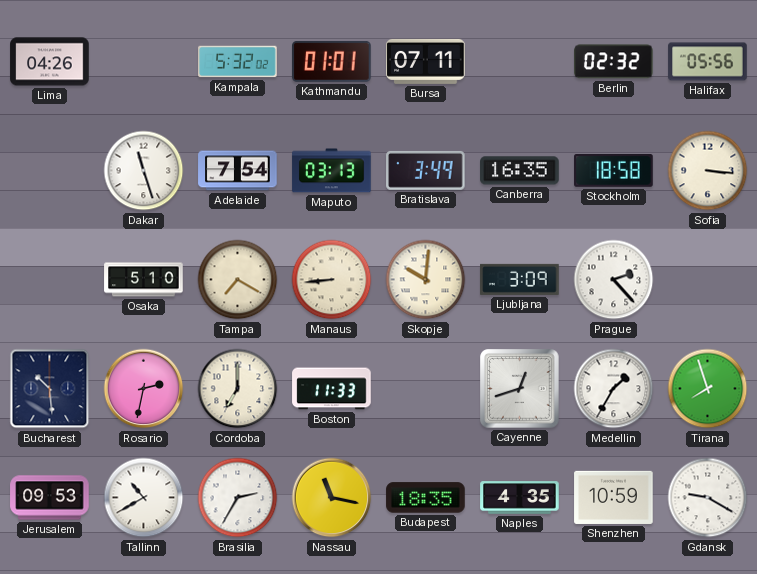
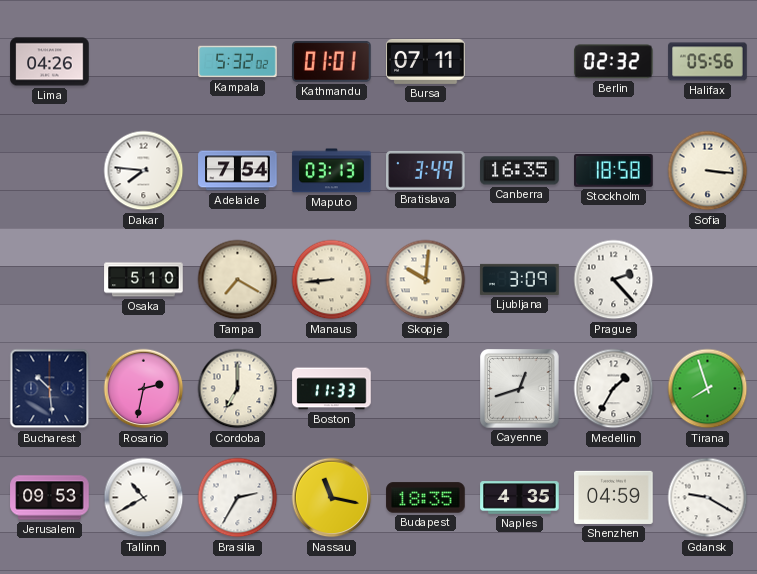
Dakar: 11:27 -> 7:46 (144, 171)
Shenzhen: 10:59 -> 04:59 (614, 497)
